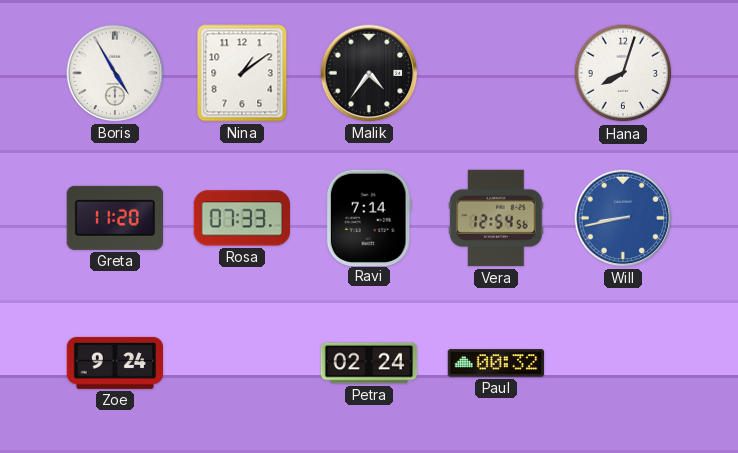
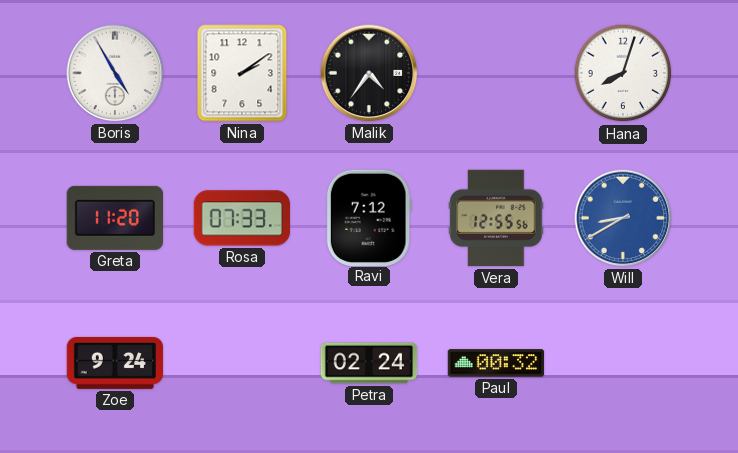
Nina: 1:09 -> 2:09 (242, 73)
Ravi: 7:14 -> 7:12 (369, 217)
Vera: 12:54 -> 12:55 (496, 218)
Will: 8:43 -> 8:40 (623, 218)
